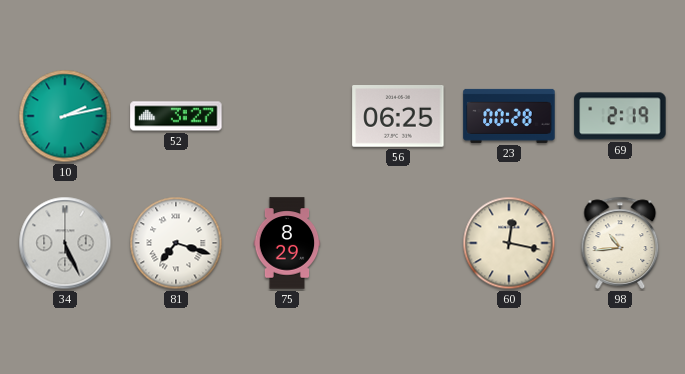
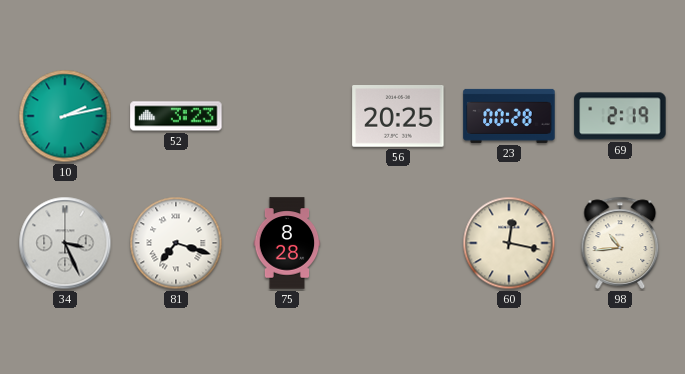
52: 3:27 -> 3:23 (176, 116)
56: 06:25 -> 20:25 (398, 117)
34: 5:26 -> 3:26 (65, 243)
75: 8:29 -> 8:28 (287, 243)
